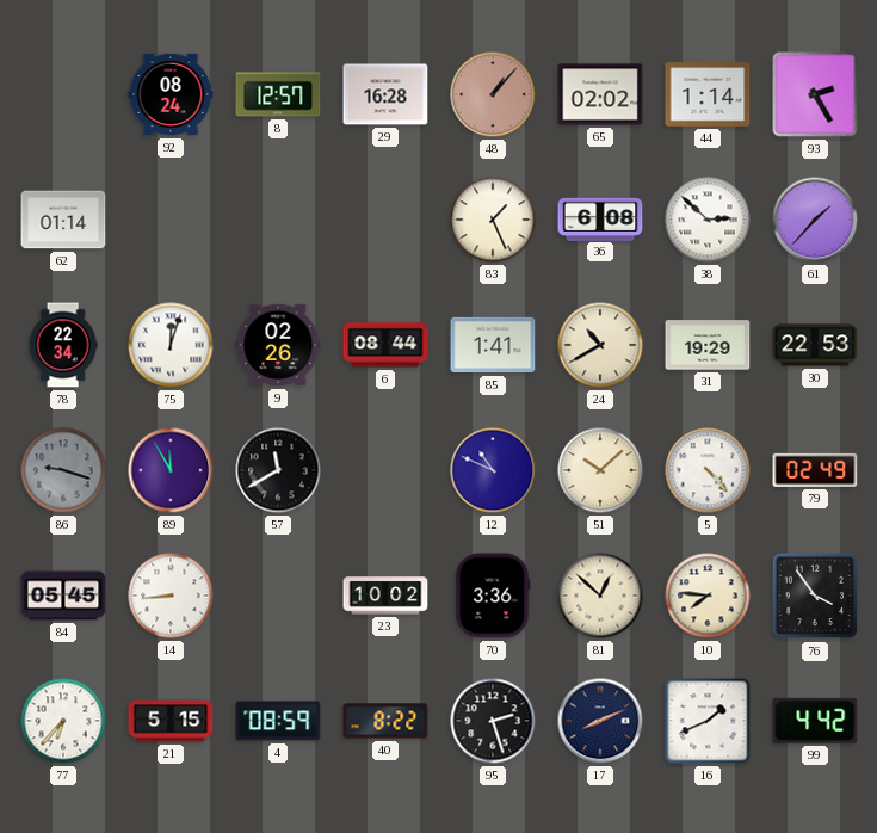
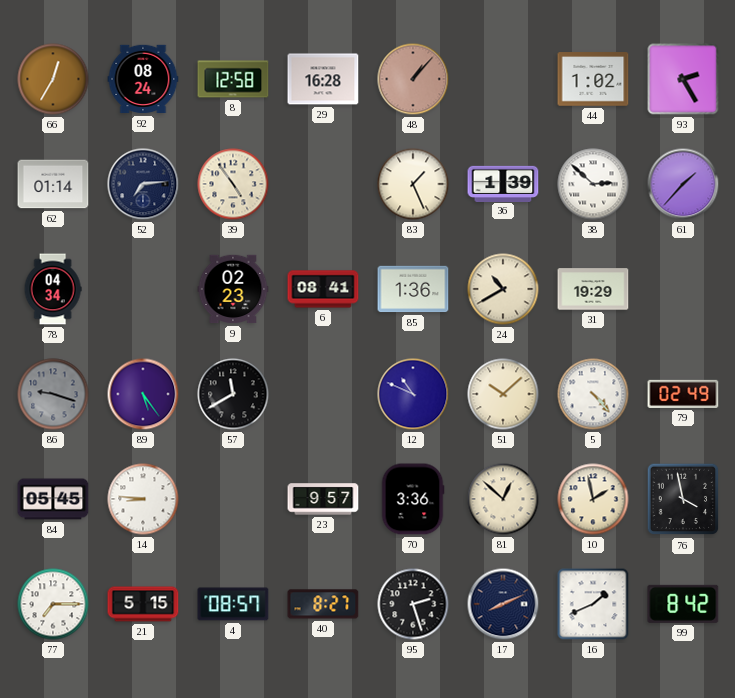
66: none -> 12:35 (53, 79)
8: 12:57 -> 12:58 (233, 79)
65: 02:02 -> none (600, 94)
44: 1:14 -> 1:02 (593, 79)
52: none -> 7:14 (143, 184)
39: none -> 4:54 (233, 184)
36: 6:08 -> 1:39 (503, 183)
78: 22:34 -> 04:34 (53, 289)
75: 12:03 -> none (171, 345)
9: 02:26 -> 02:23 (233, 289)
6: 08:44 -> 08:41 (323, 289)
85: 1:41 -> 1:36 (413, 289)
30: 22:53 -> none (815, 345)
89: 11:55 -> 5:24 (143, 394)
14: 8:44 -> 8:46 (143, 499)
23: 10:02 -> 9:57 (323, 499)
10: 7:46 -> 1:58 (593, 499)
76: 3:54 -> 3:58 (683, 499)
77: 6:37 -> 7:15 (53, 604)
4: 08:59 -> 08:57 (233, 604)
40: 8:22 -> 8:27 (323, 604)
99: 4:42 -> 8:42 (683, 604)
